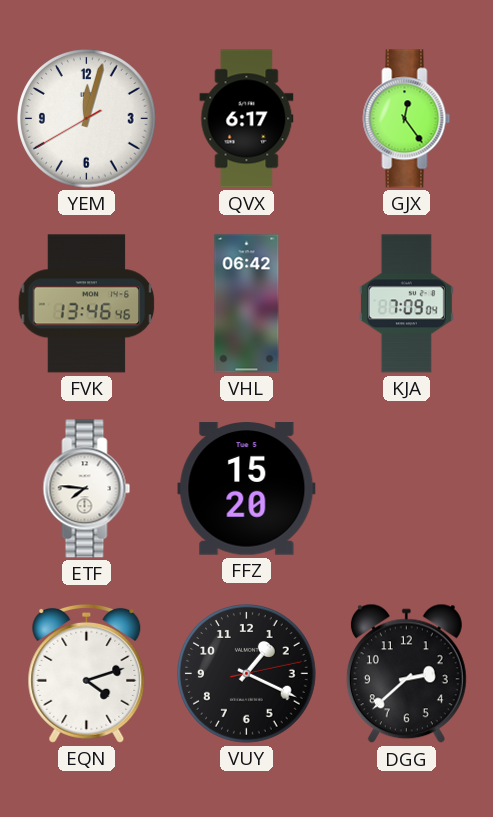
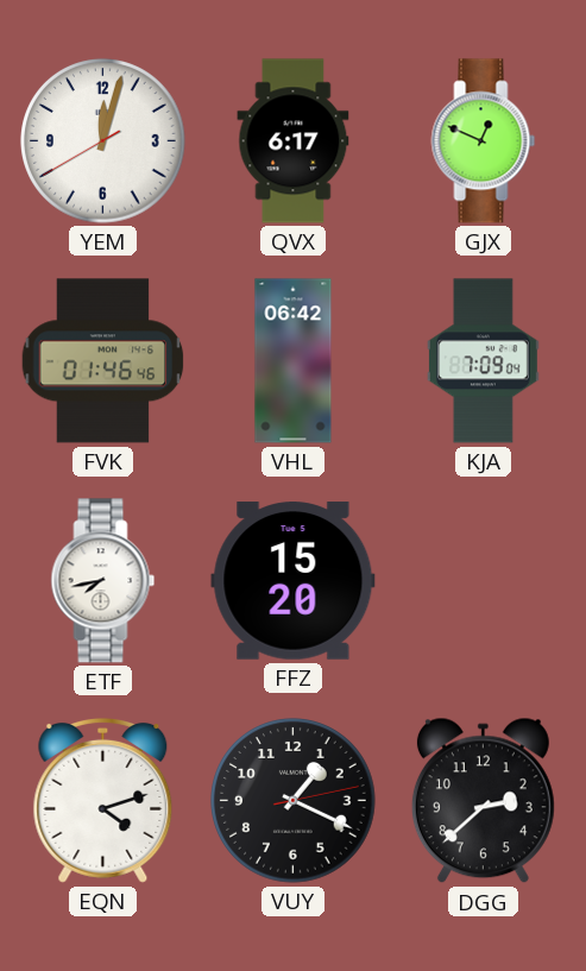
GJX: 12:24 -> 12:49 (484, 141)
FVK: 13:46 -> 01:46 (103, 361)
ETF: 7:46 -> 7:43 (103, 581)
